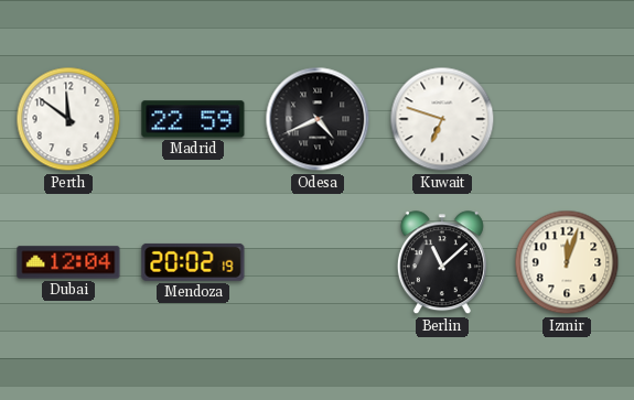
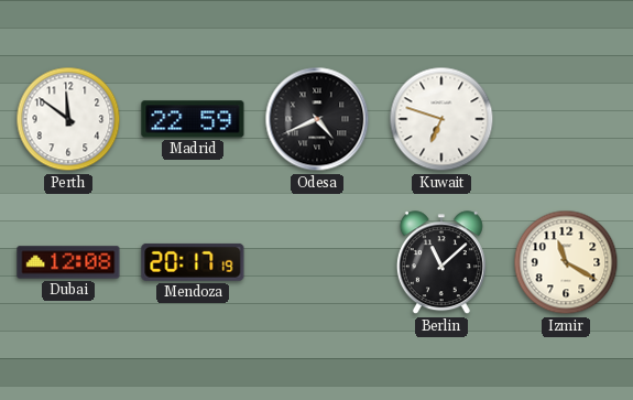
Dubai: 12:04 -> 12:08 (68, 262)
Mendoza: 20:02 -> 20:17 (193, 262)
Izmir: 12:03 -> 11:20 (566, 262)
